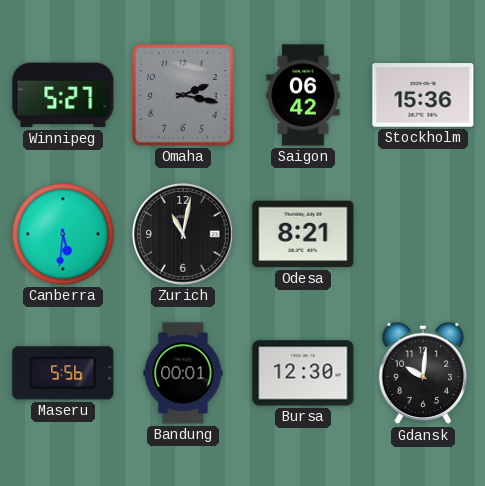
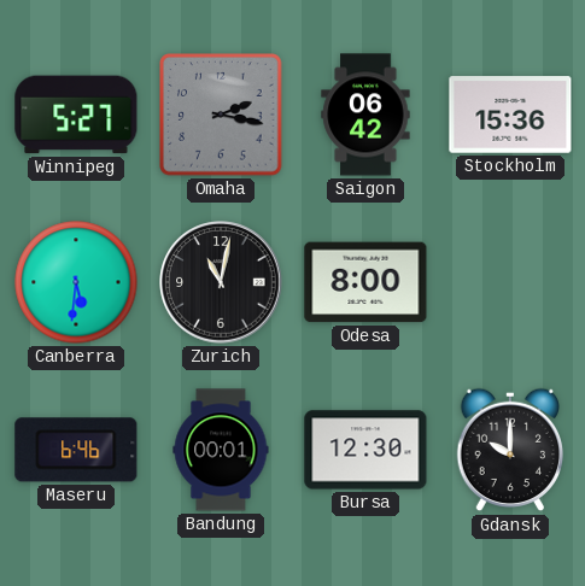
Odesa: 8:21 -> 8:00 (365, 282)
Maseru: 5:56 -> 6:46 (76, 450)
Gdansk: 10:01 -> 10:00 (509, 450)
